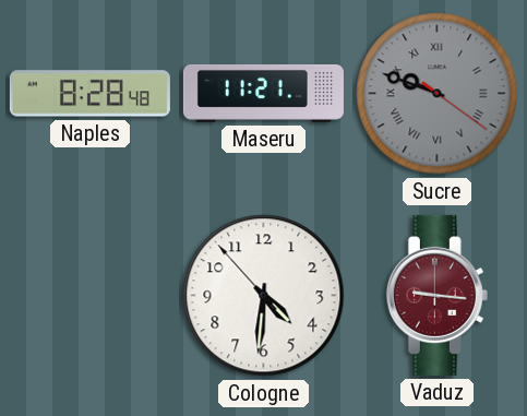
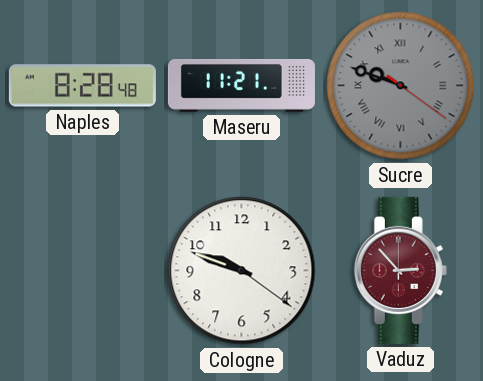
Cologne: 4:30 -> 9:48 (242, 271)
Vaduz: 9:16 -> 2:53 (400, 270)
